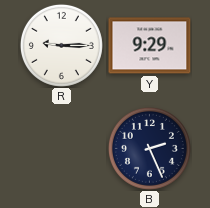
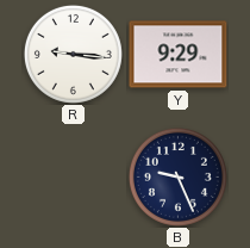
R: 9:15 -> 9:16 (73, 54)
B: 2:26 -> 9:26 (177, 176)
